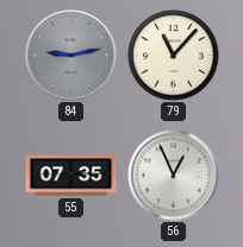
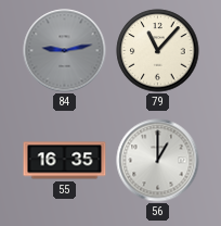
55: 07:35 -> 16:35 (65, 161)
56: 12:56 -> 1:00 (158, 161)
